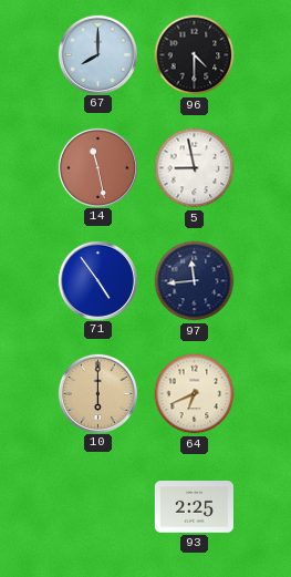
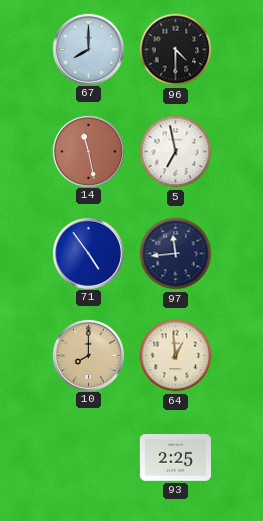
5: 8:58 -> 6:58 (176, 152)
10: 6:00 -> 8:00 (88, 355)
64: 6:41 -> 12:59 (176, 356)
